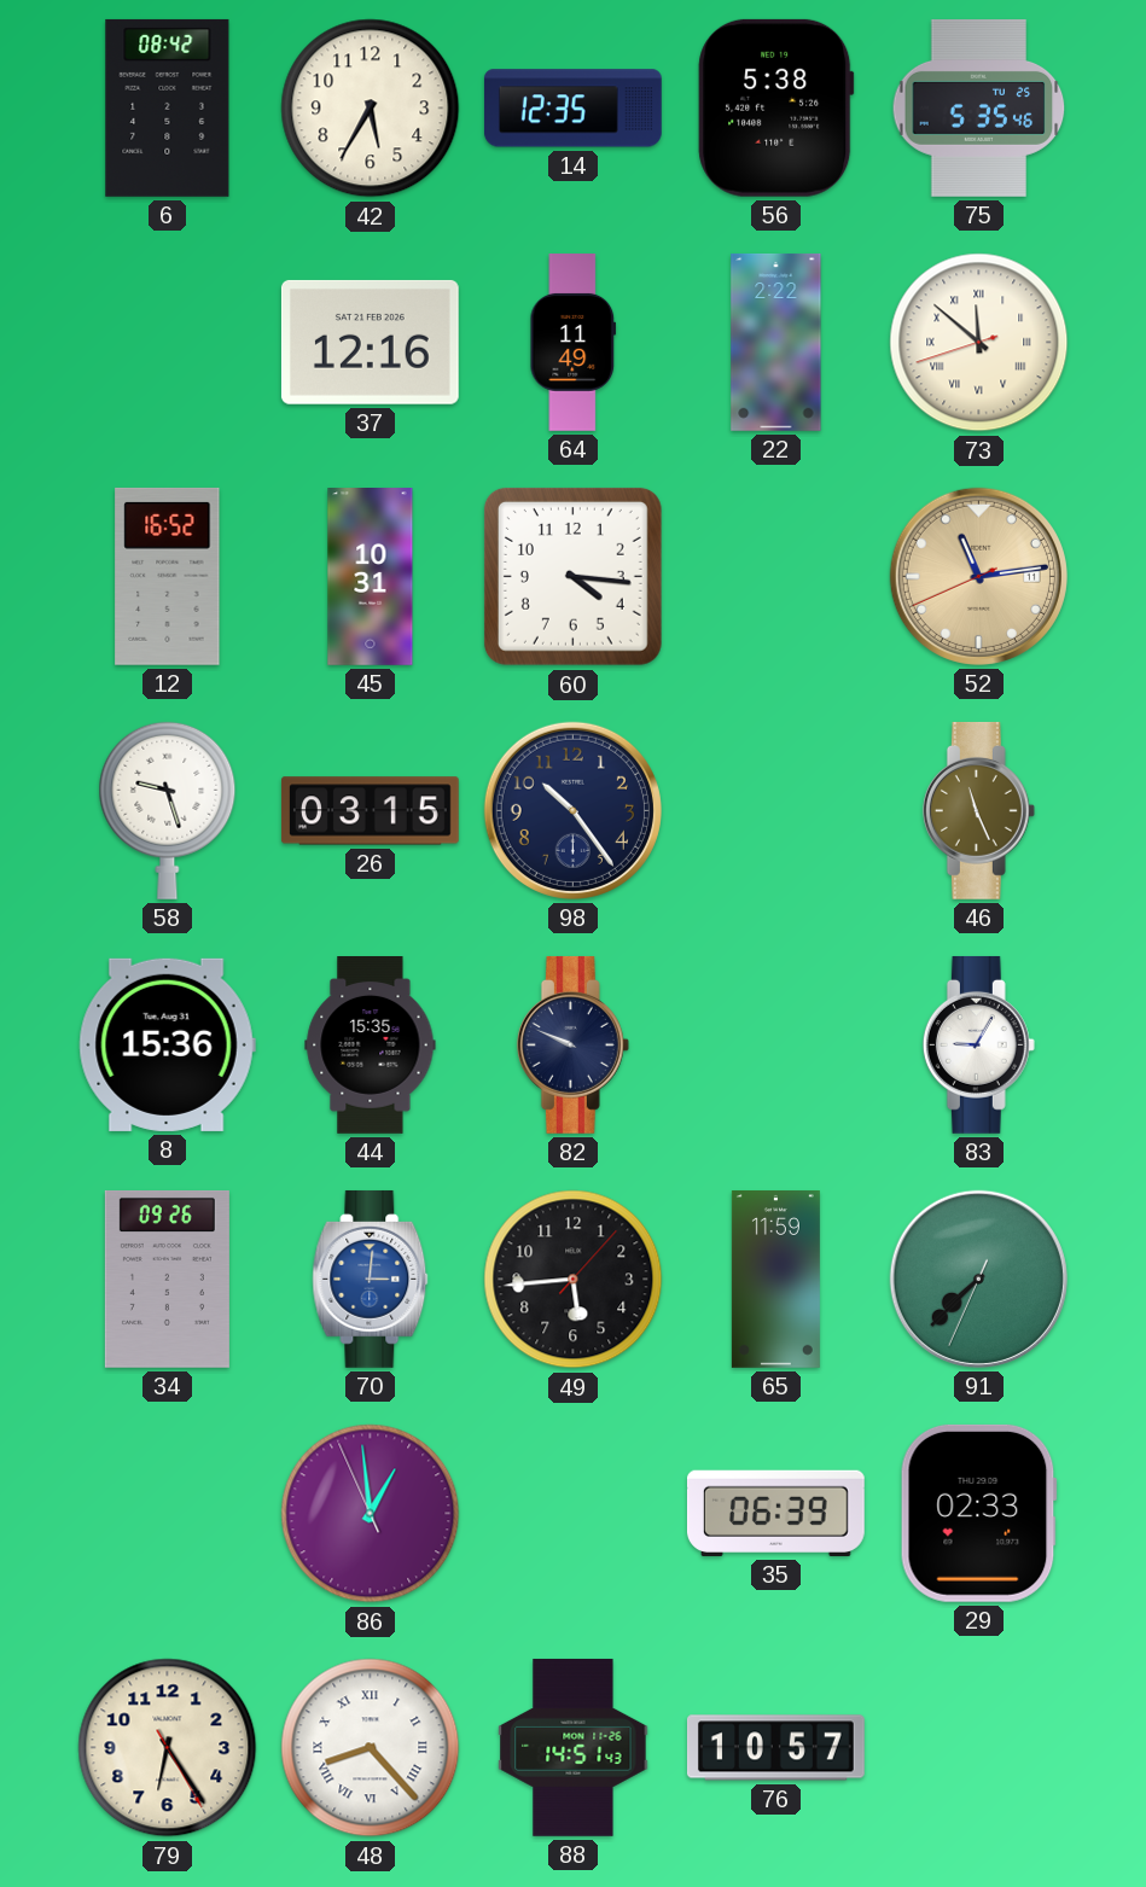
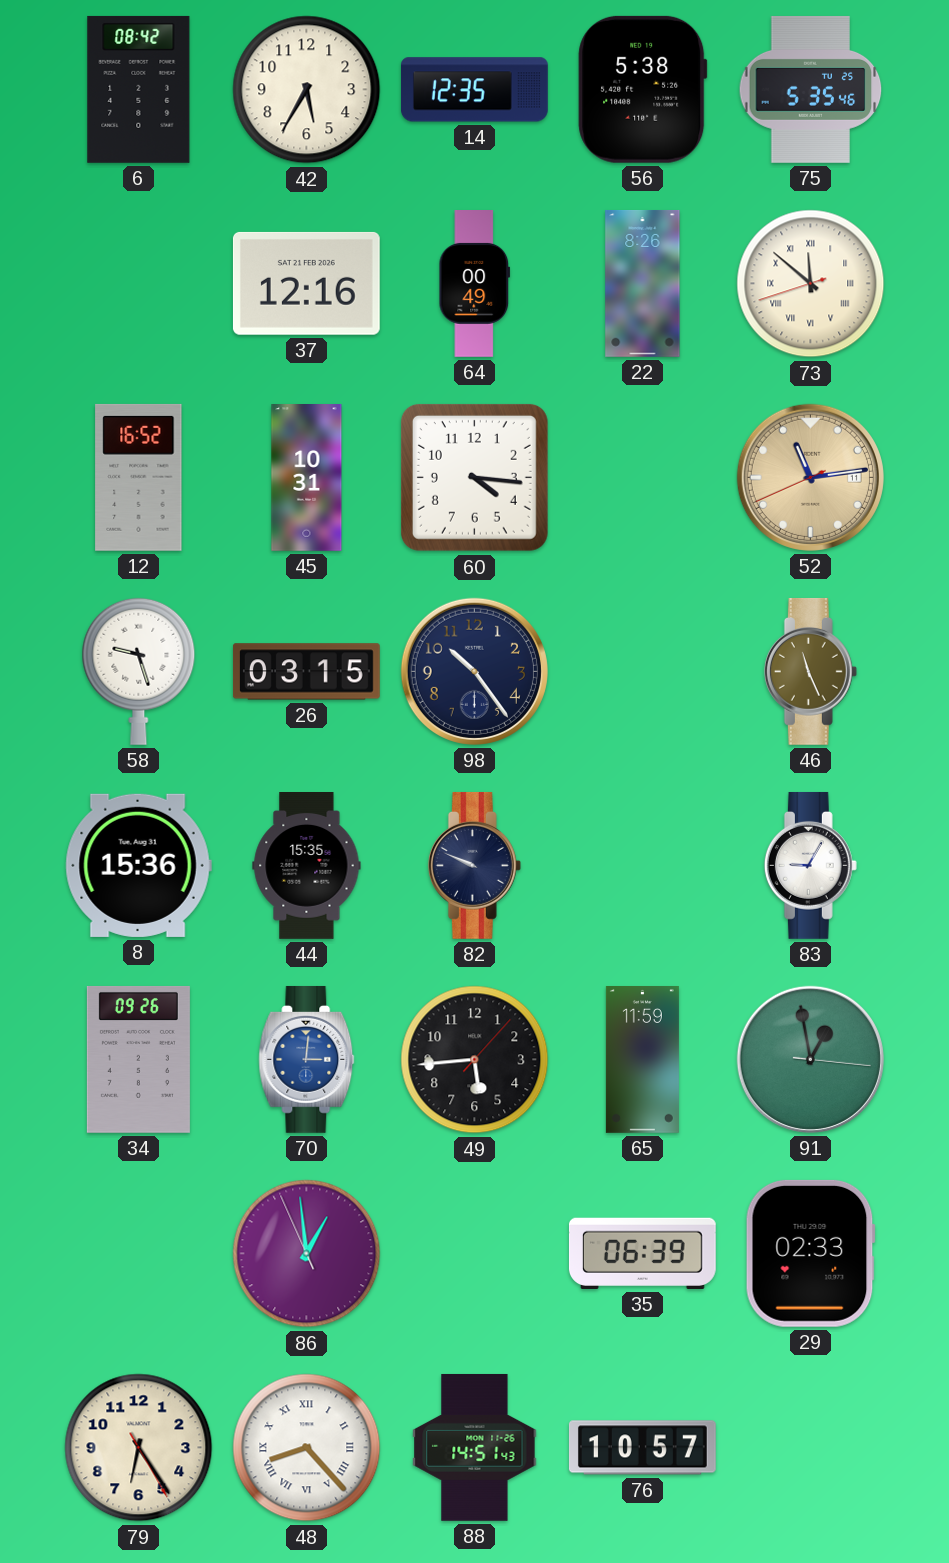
64: 11:49 -> 00:49 (475, 284)
22: 2:22 -> 8:26 (643, 284)
91: 7:37 -> 12:58 (810, 1059)
